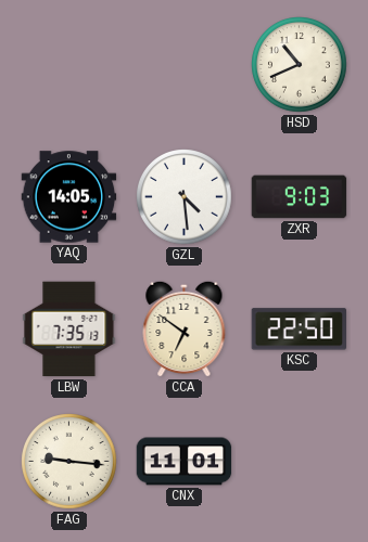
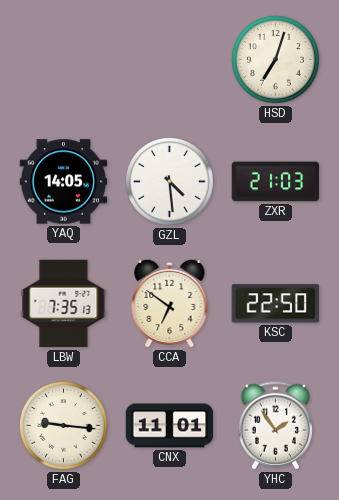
HSD: 10:41 -> 7:03 (276, 60)
ZXR: 9:03 -> 21:03 (276, 182)
YHC: none -> 1:54 (275, 426)
